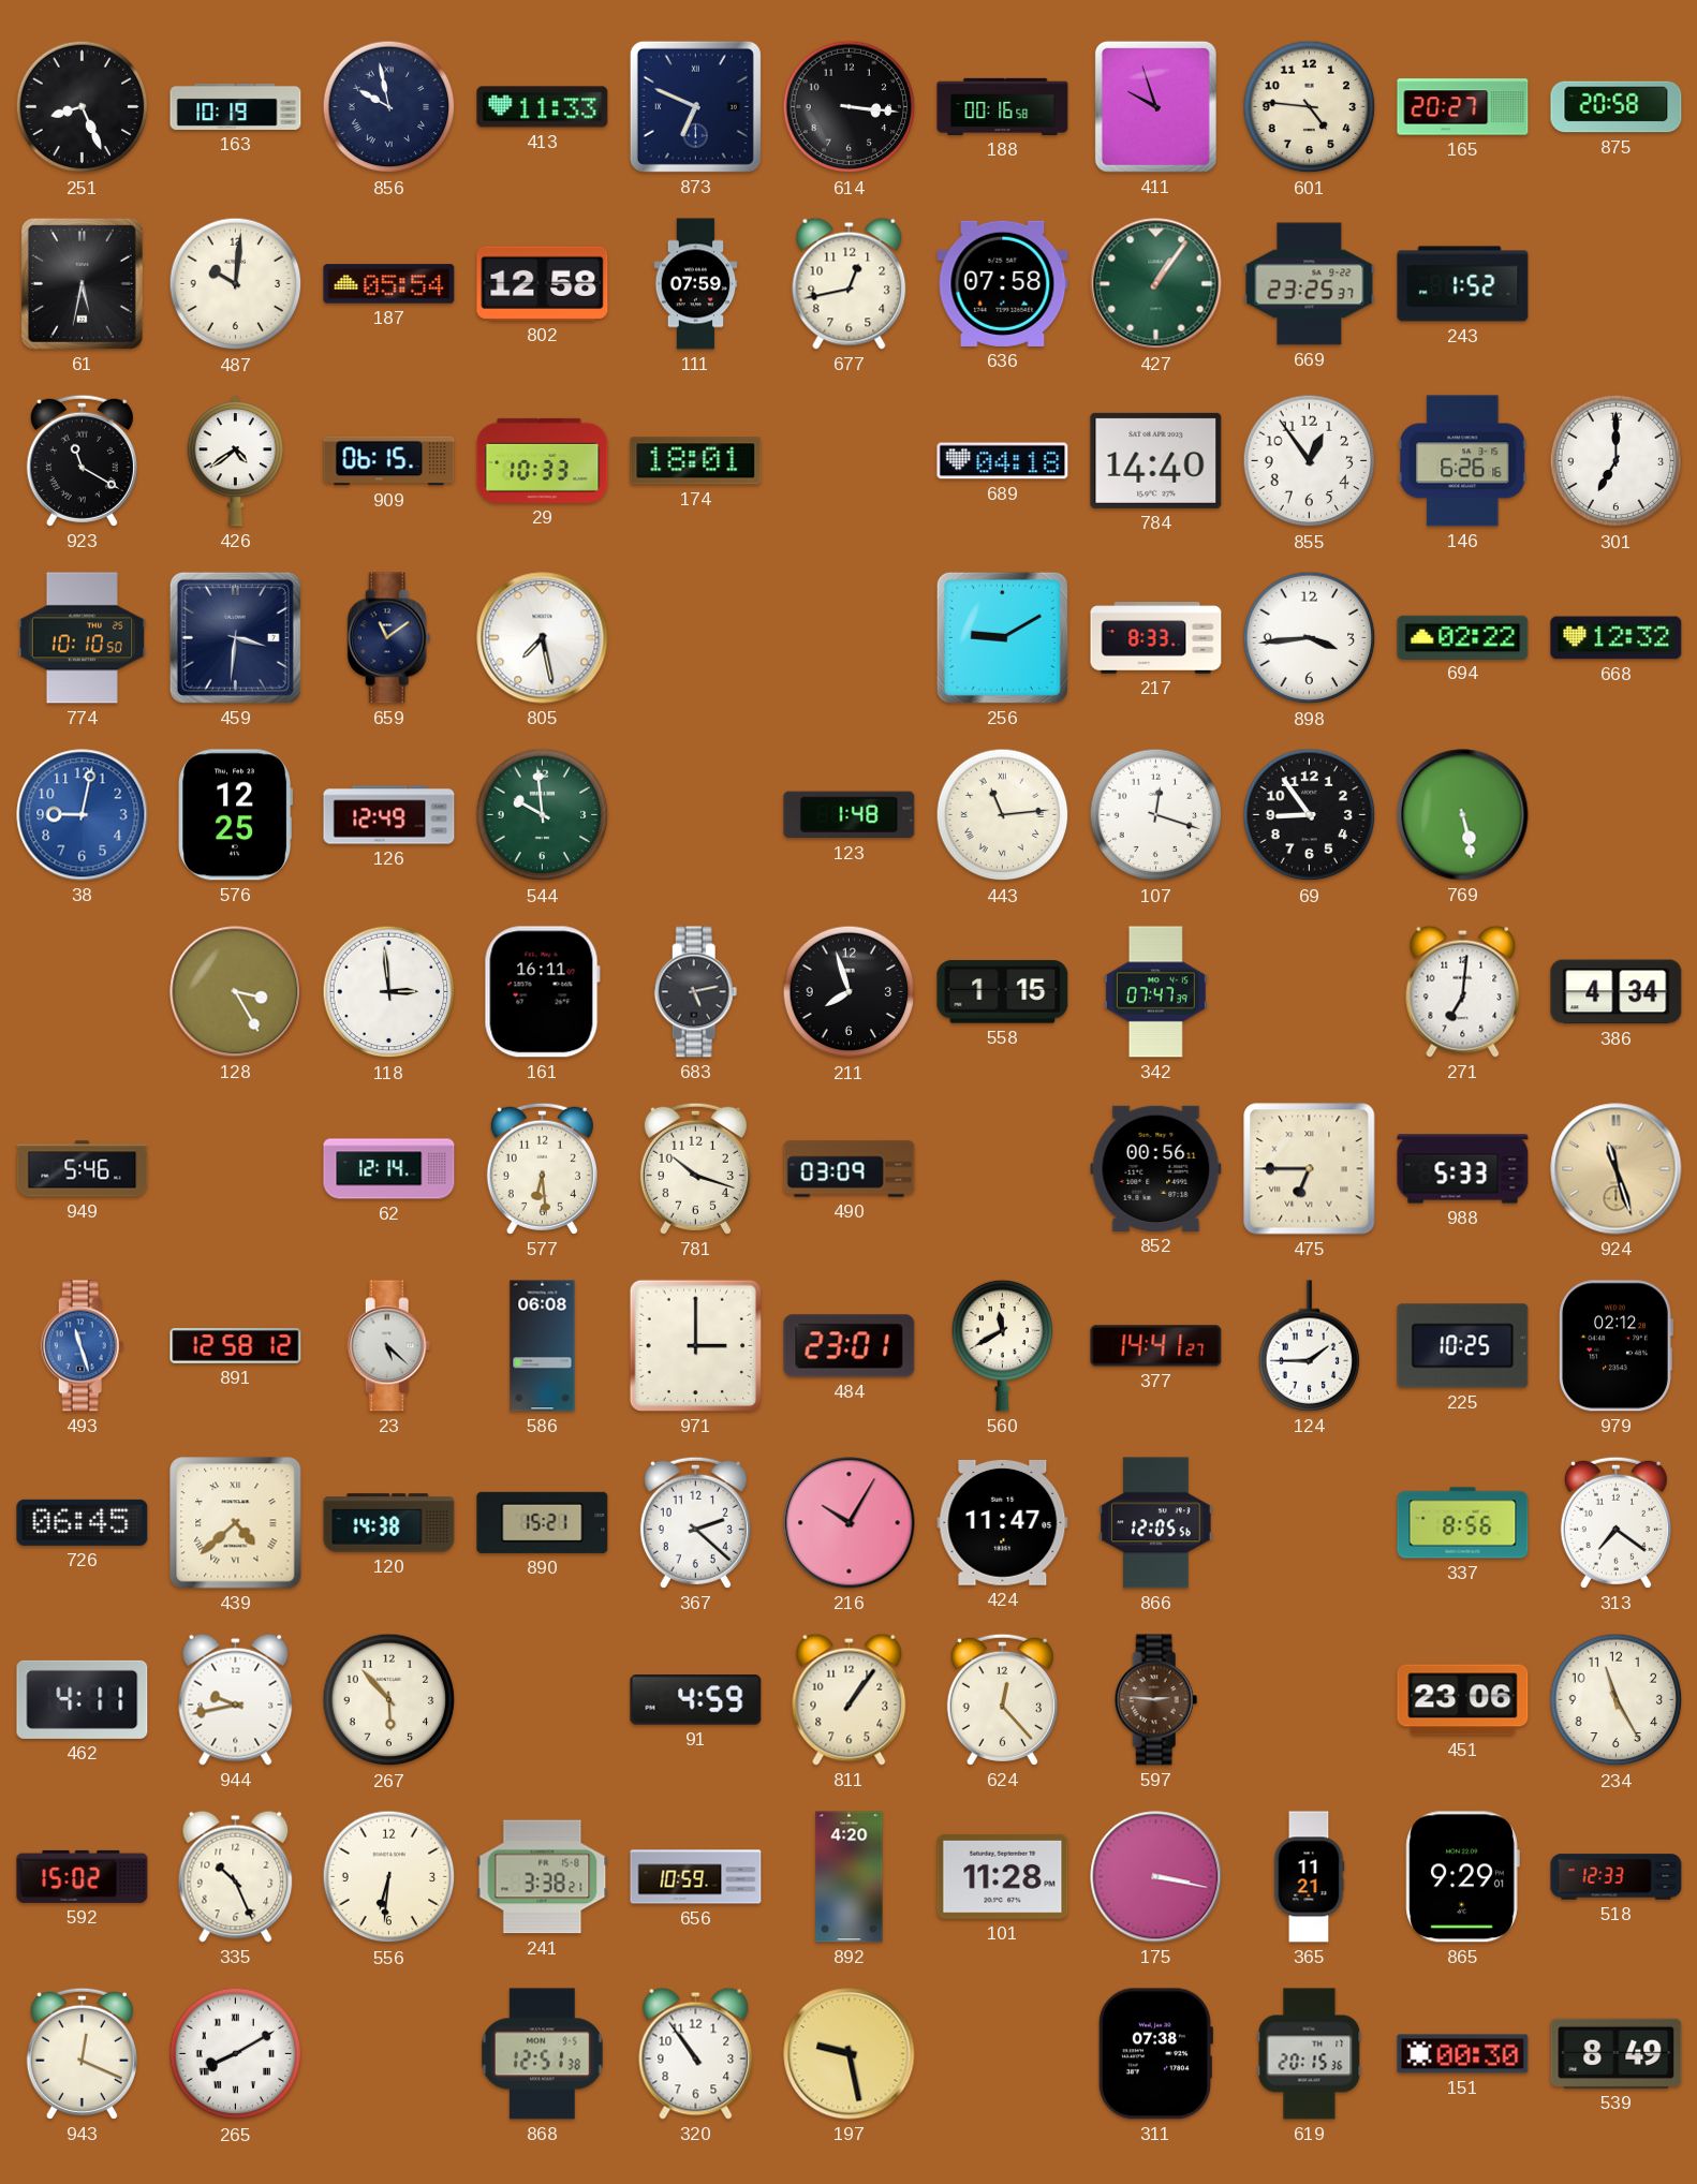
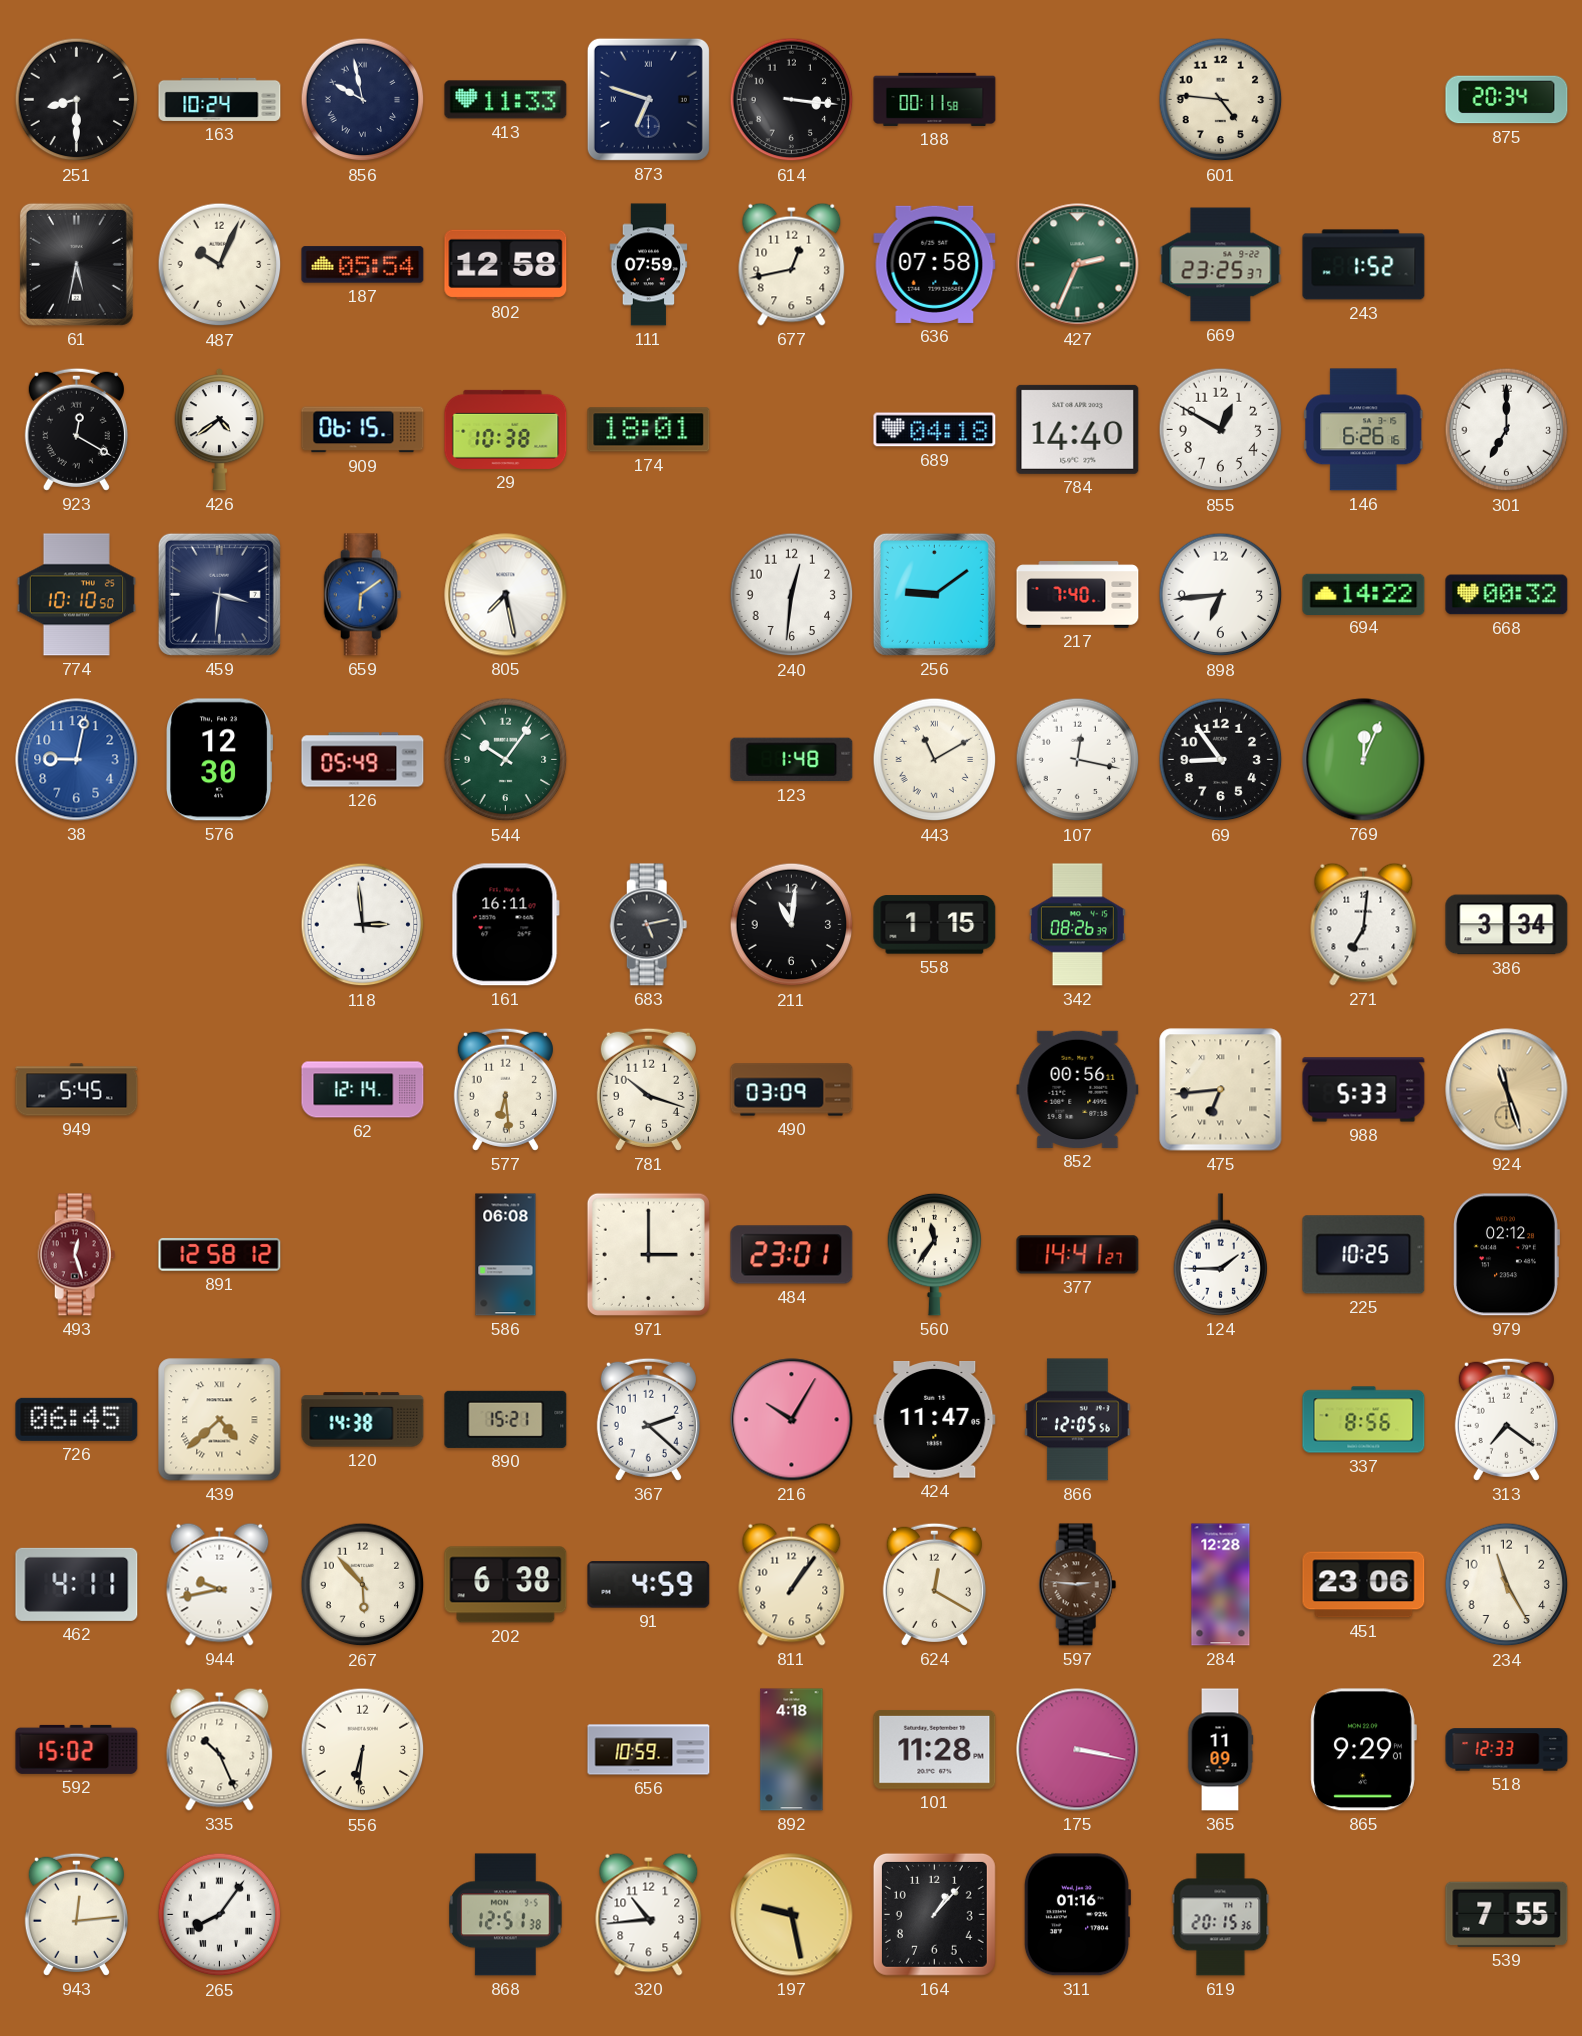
251: 8:26 -> 8:30 (77, 100)
163: 10:19 -> 10:24 (220, 99)
873: 6:49 -> 6:48 (648, 99)
188: 00:16 -> 00:11 (935, 99)
411: 9:57 -> none (1155, 106)
165: 20:27 -> none (1463, 107)
875: 20:58 -> 20:34 (1507, 100)
487: 10:01 -> 10:04 (220, 265)
427: 1:06 -> 2:34 (1078, 265)
923: 11:20 -> 12:20 (76, 429)
29: 10:33 -> 10:38 (506, 429)
855: 12:54 -> 12:50 (1221, 430)
659: 11:09 -> 6:09 (363, 595)
659 dial: navy -> blue (363, 595)
240: none -> 12:31 (792, 595)
256: 9:10 -> 9:09 (934, 594)
217: 8:33 -> 7:40 (1078, 595)
898: 3:44 -> 6:44 (1221, 595)
694: 02:22 -> 14:22 (1364, 594)
668: 12:32 -> 00:32 (1507, 595)
576: 12:25 -> 12:30 (220, 760)
126: 12:49 -> 05:49 (363, 760)
544: 9:59 -> 10:06 (506, 760)
443: 11:14 -> 11:10 (935, 760)
107: 12:18 -> 12:17 (1078, 760)
769: 5:28 -> 12:04 (1364, 760)
128: 3:25 -> none (236, 992)
211: 7:57 -> 11:01 (792, 925)
342: 07:47 -> 08:26 (1077, 925)
386: 4:34 -> 3:34 (1507, 925)
949: 5:46 -> 5:45 (77, 1090)
475: 6:45 -> 6:44 (1221, 1090)
493: 11:27 -> 12:27 (77, 1255)
493 dial: blue -> burgundy (77, 1255)
23: 5:22 -> none (389, 1346)
560: 11:40 -> 11:36 (935, 1254)
202: none -> 6:38 (506, 1585)
624: 12:23 -> 12:20 (934, 1584)
284: none -> 12:28 (1221, 1585)
241: 3:38 -> none (543, 1877)
892: 4:20 -> 4:18 (792, 1750)
365: 11:21 -> 11:09 (1220, 1750)
943: 12:19 -> 12:14 (76, 1914)
265: 8:10 -> 8:06 (220, 1915)
320: 10:54 -> 10:44 (649, 1914)
164: none -> 1:07 (934, 1914)
311: 07:38 -> 01:16 (1076, 1915)
151: 00:30 -> none (1463, 2054)
539: 8:49 -> 7:55 (1507, 1914)
